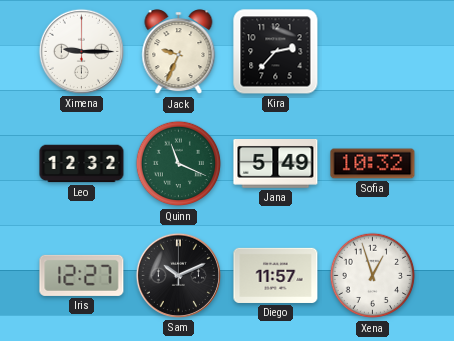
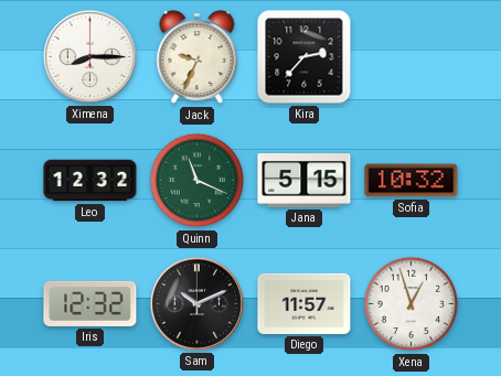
Ximena: 9:15 -> 8:15 (89, 56)
Jana: 5:49 -> 5:15 (305, 181)
Iris: 12:27 -> 12:32 (90, 303)
